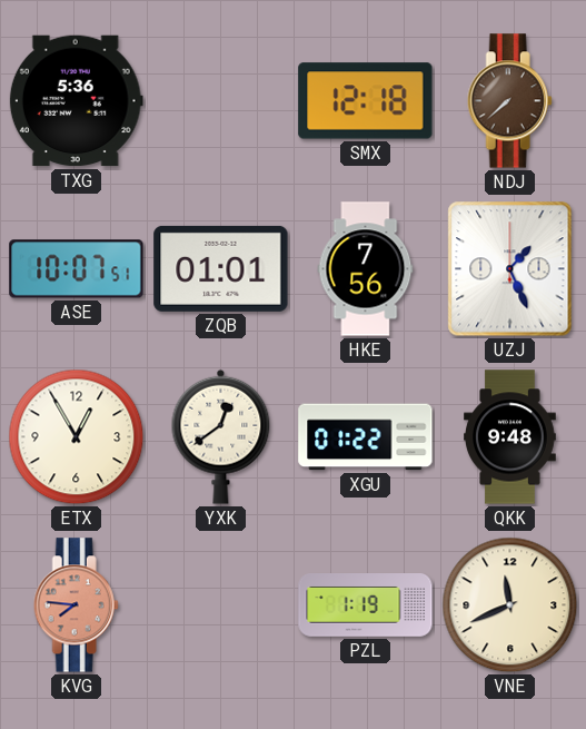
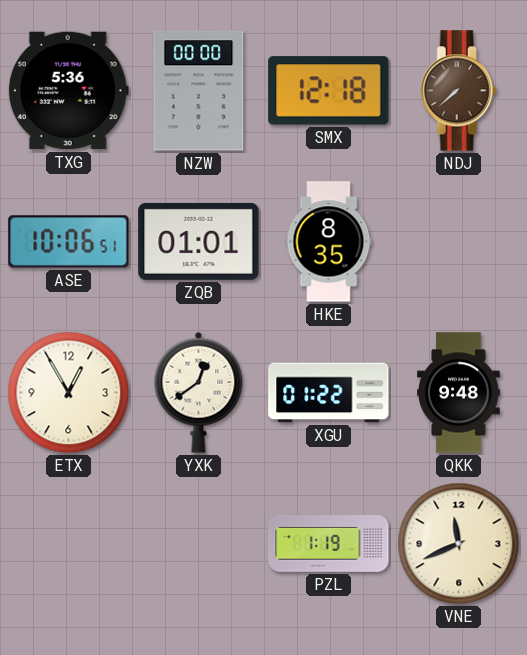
NZW: none -> 00:00 (199, 91)
ASE: 10:07 -> 10:06 (69, 242)
HKE: 7:56 -> 8:35 (329, 242)
UZJ: 1:26 -> none (510, 269)
KVG: 7:46 -> none (76, 605)
